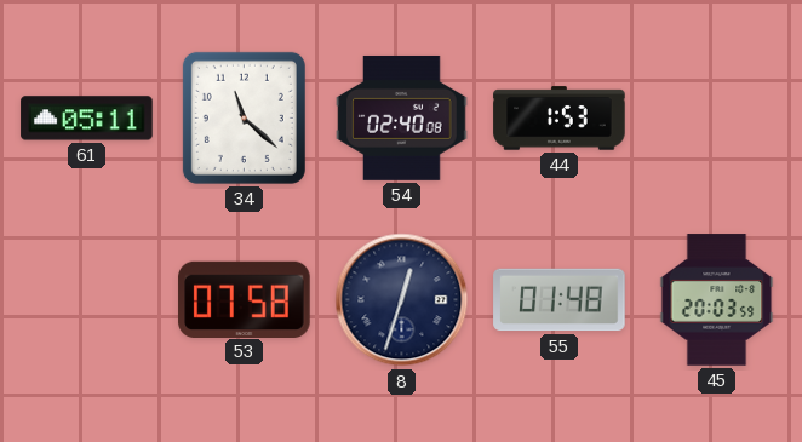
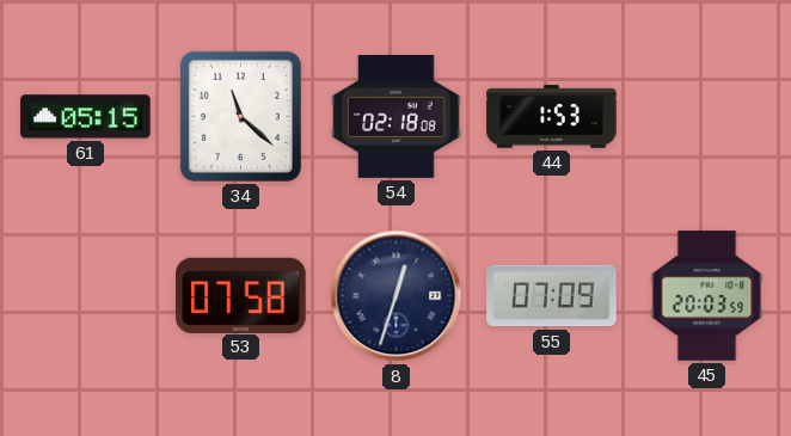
61: 05:11 -> 05:15 (86, 117)
54: 02:40 -> 02:18 (397, 116)
55: 01:48 -> 07:09 (552, 296)
